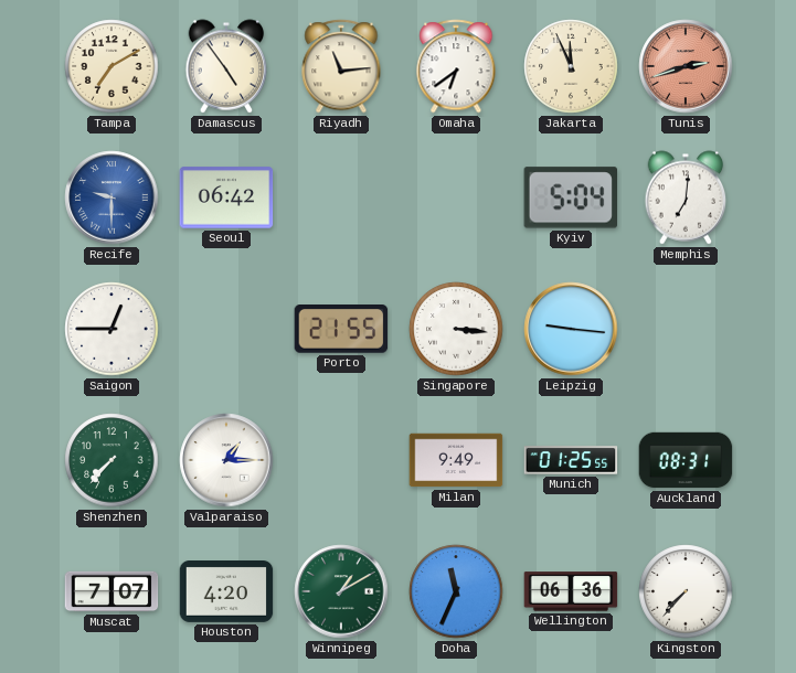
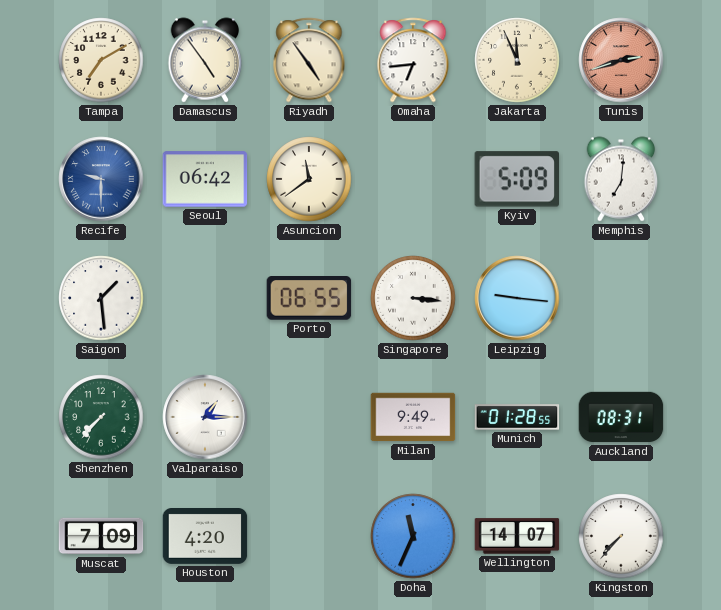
Riyadh: 11:14 -> 4:54 (309, 60)
Omaha: 6:39 -> 6:44 (413, 60)
Asuncion: none -> 11:39 (309, 179)
Kyiv: 5:04 -> 5:09 (516, 179)
Saigon: 12:45 -> 1:29 (101, 298)
Porto: 21:55 -> 06:55 (309, 299)
Munich: 01:25 -> 01:28 (517, 417)
Muscat: 7:07 -> 7:09 (101, 536)
Winnipeg: 1:10 -> none (341, 591)
Wellington: 06:36 -> 14:07 (517, 536)
